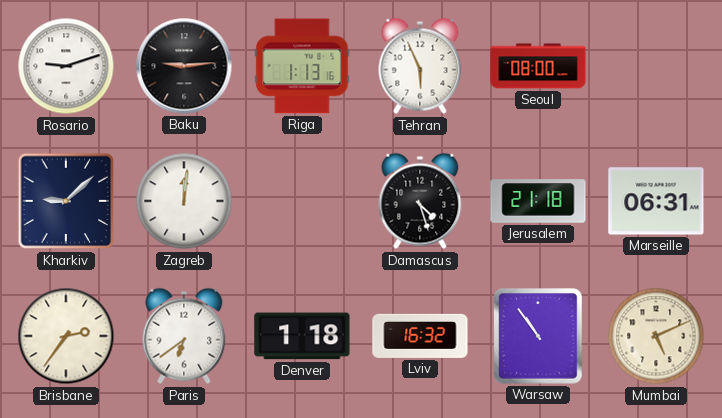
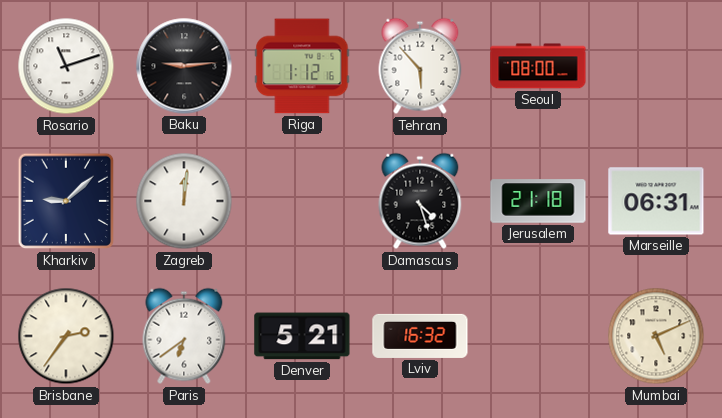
Rosario: 9:12 -> 11:12 (66, 66)
Riga: 1:13 -> 1:12 (302, 66)
Tehran: 5:56 -> 5:53 (420, 66)
Denver: 1:18 -> 5:21 (302, 336)
Warsaw: 10:54 -> none (538, 336)
